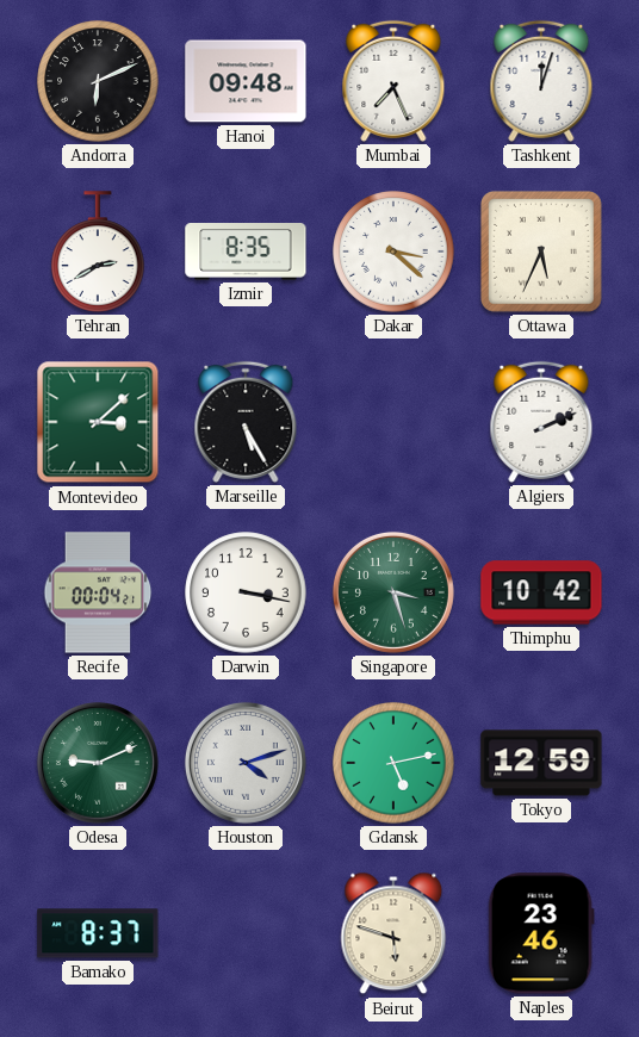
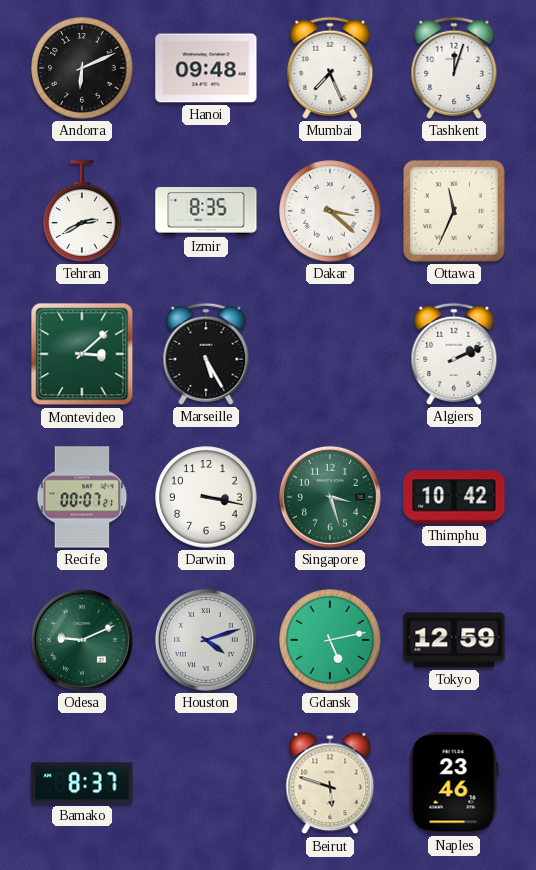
Ottawa: 5:34 -> 11:34 (455, 212)
Recife: 00:04 -> 00:07 (82, 497)
